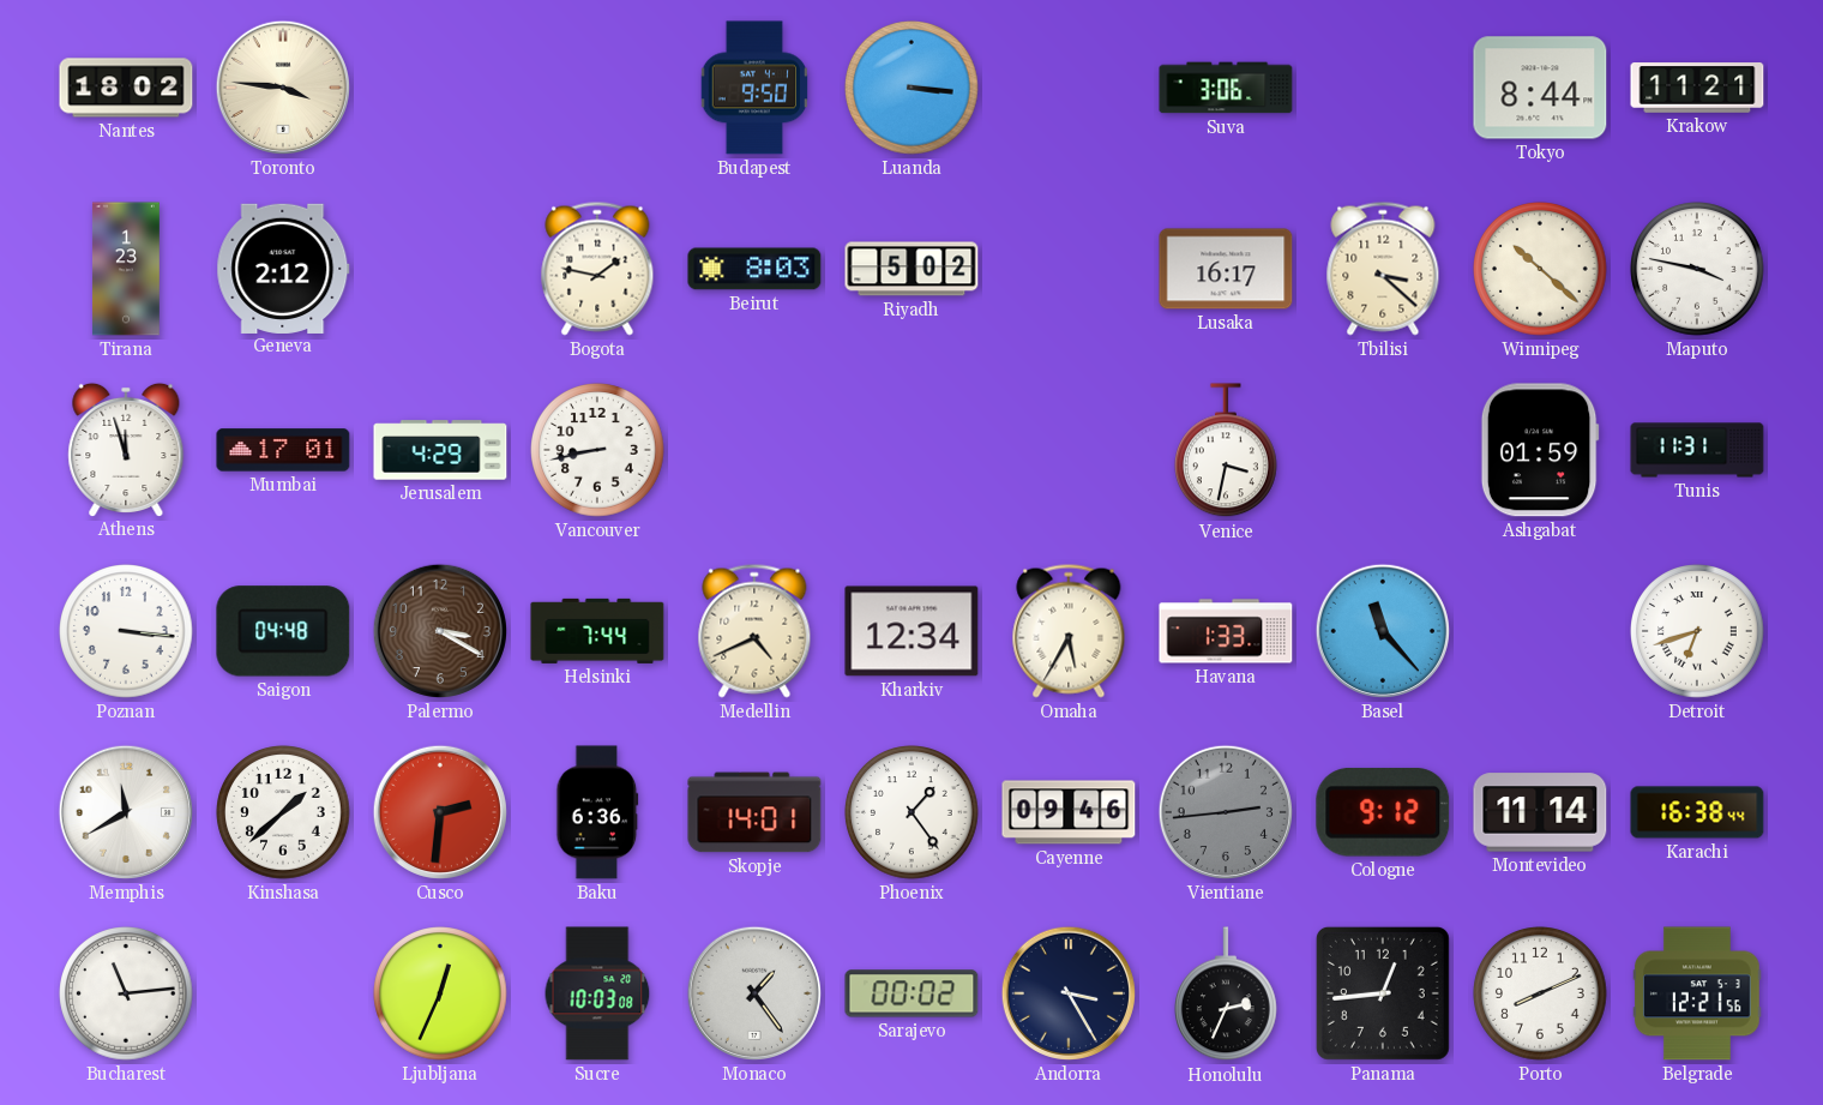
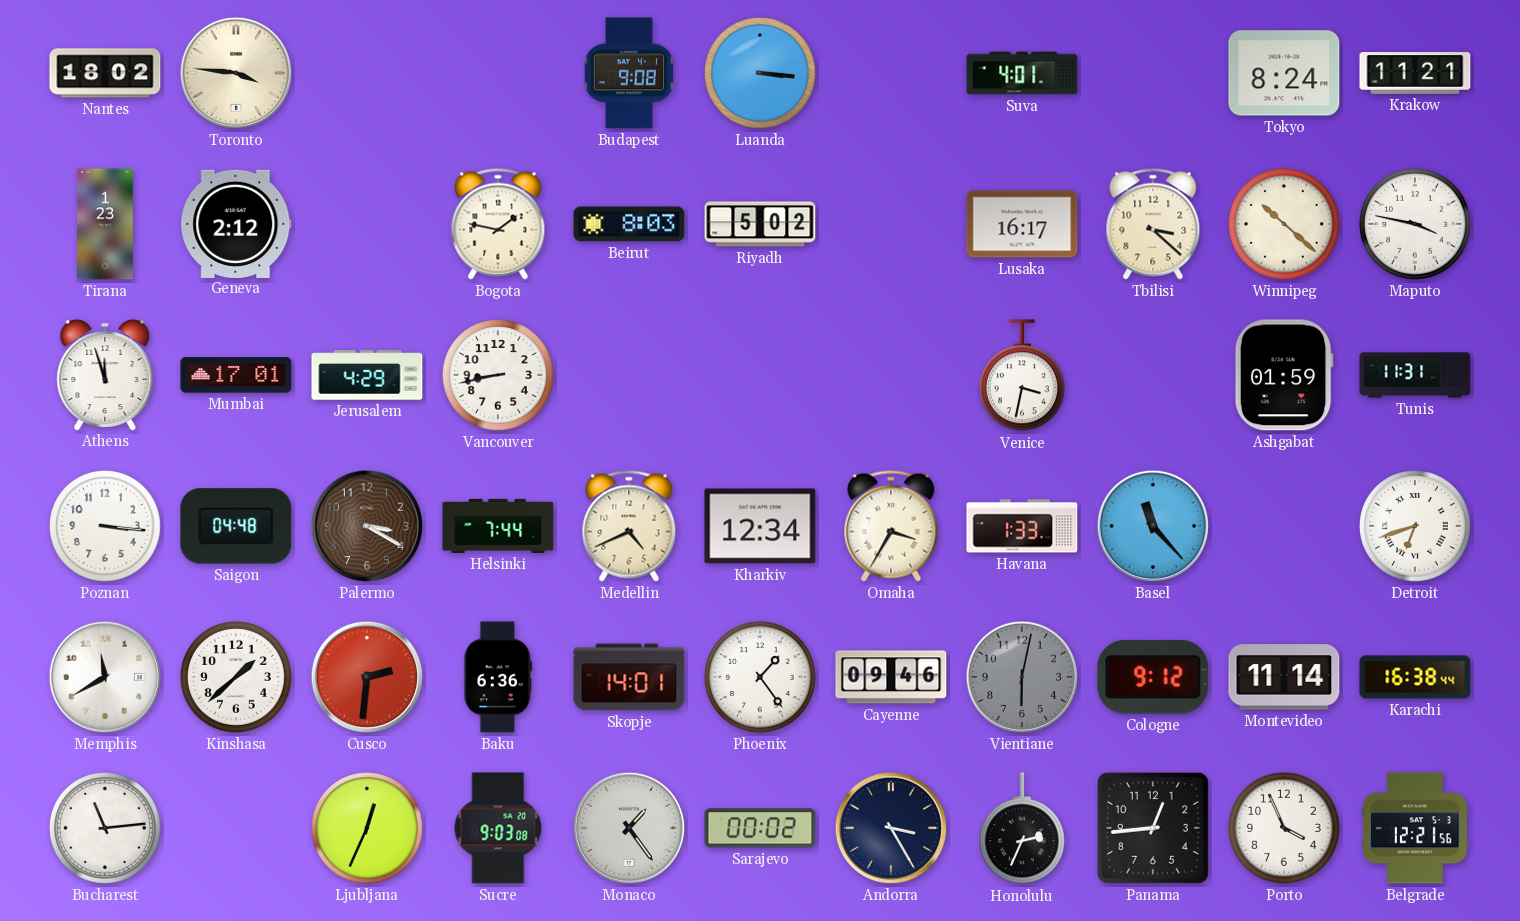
Budapest: 9:50 -> 9:08 (628, 73)
Suva: 3:06 -> 4:01 (1022, 73)
Tokyo: 8:44 -> 8:24 (1284, 73)
Omaha: 5:35 -> 3:35 (891, 526)
Vientiane: 2:44 -> 6:02 (1022, 677)
Sucre: 10:03 -> 9:03 (498, 828)
Porto: 8:11 -> 3:56 (1284, 828)
